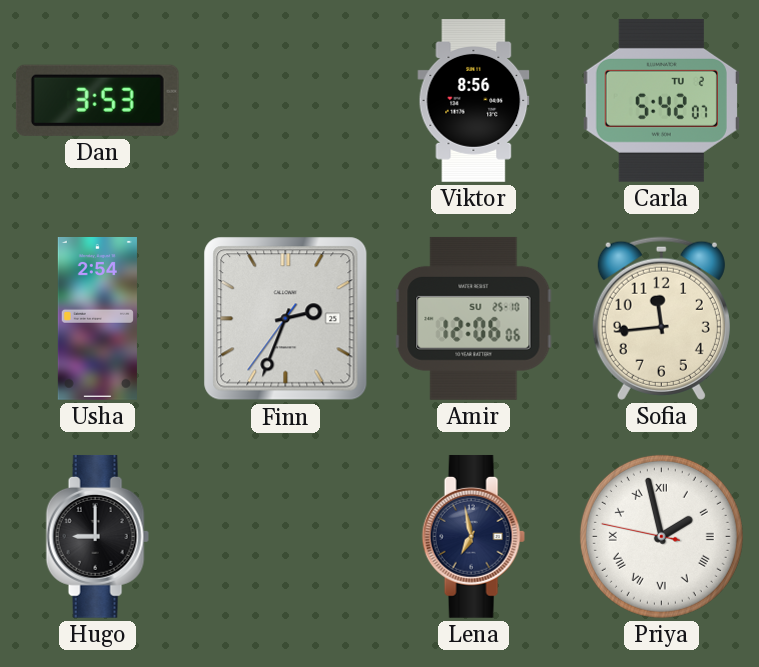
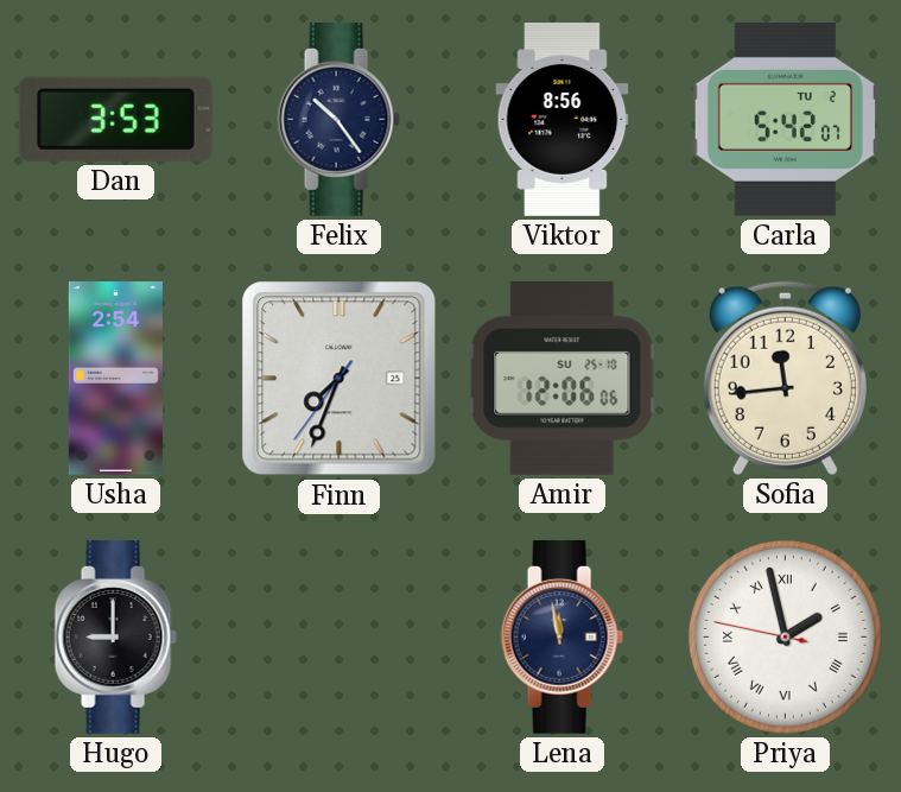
Felix: none -> 10:24 (338, 119)
Finn: 2:33 -> 7:33 (340, 379)
Lena: 6:58 -> 11:58 (561, 636)
